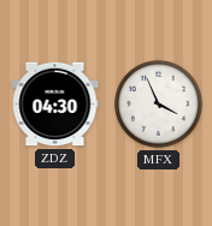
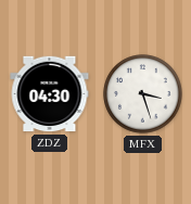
MFX: 3:56 -> 3:27 (143, 94)
